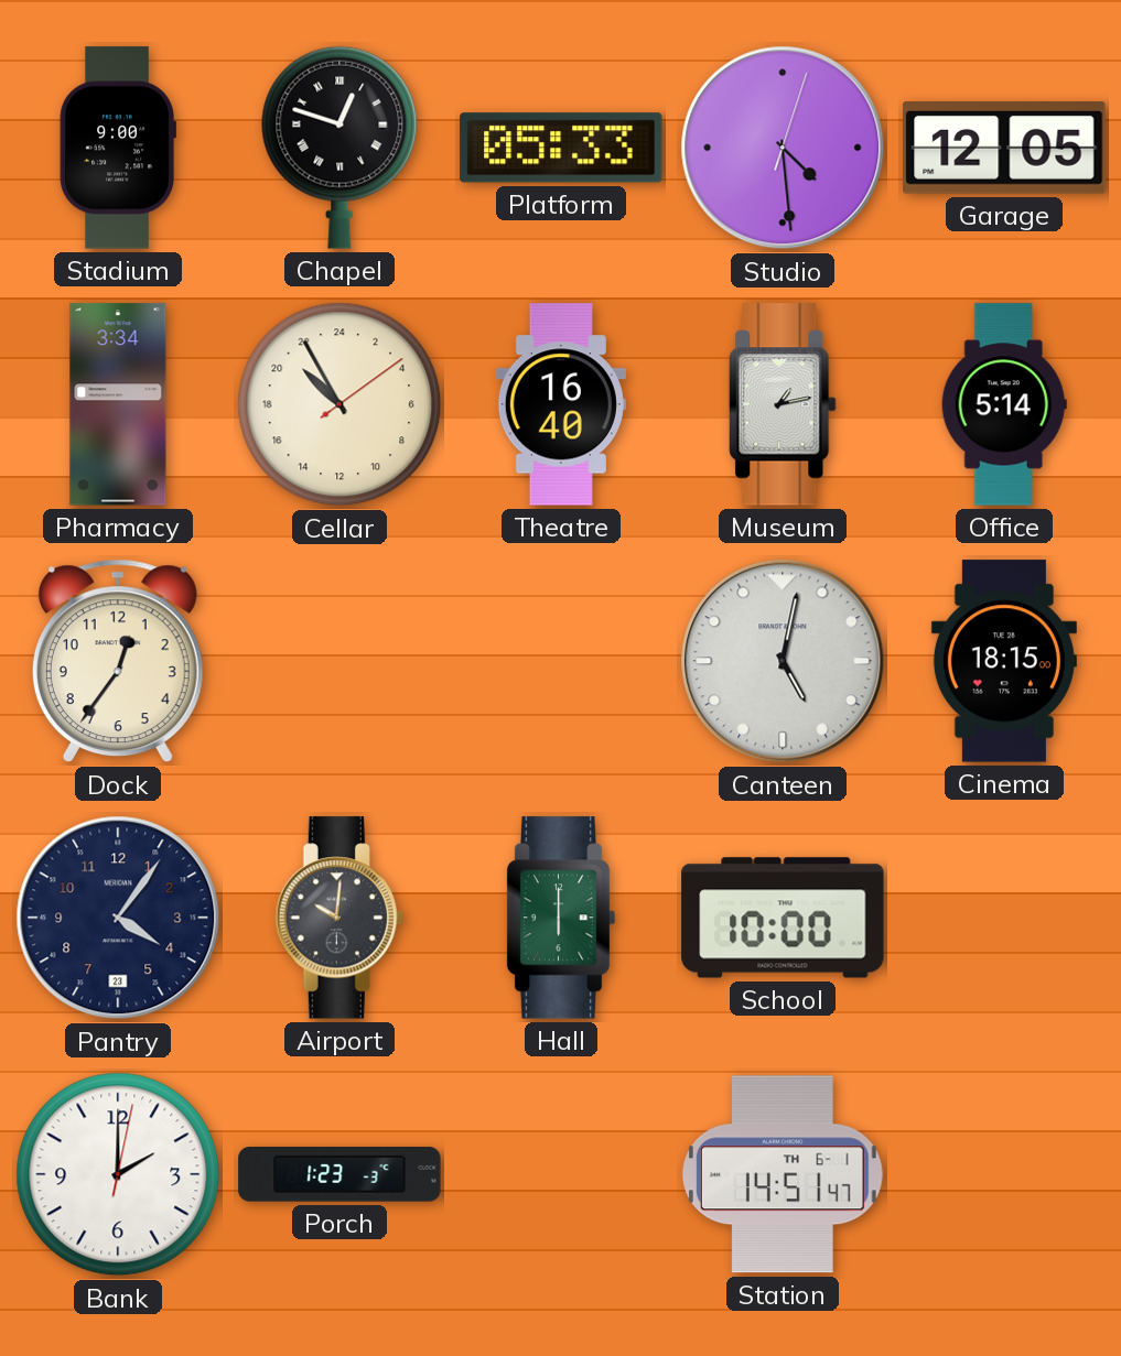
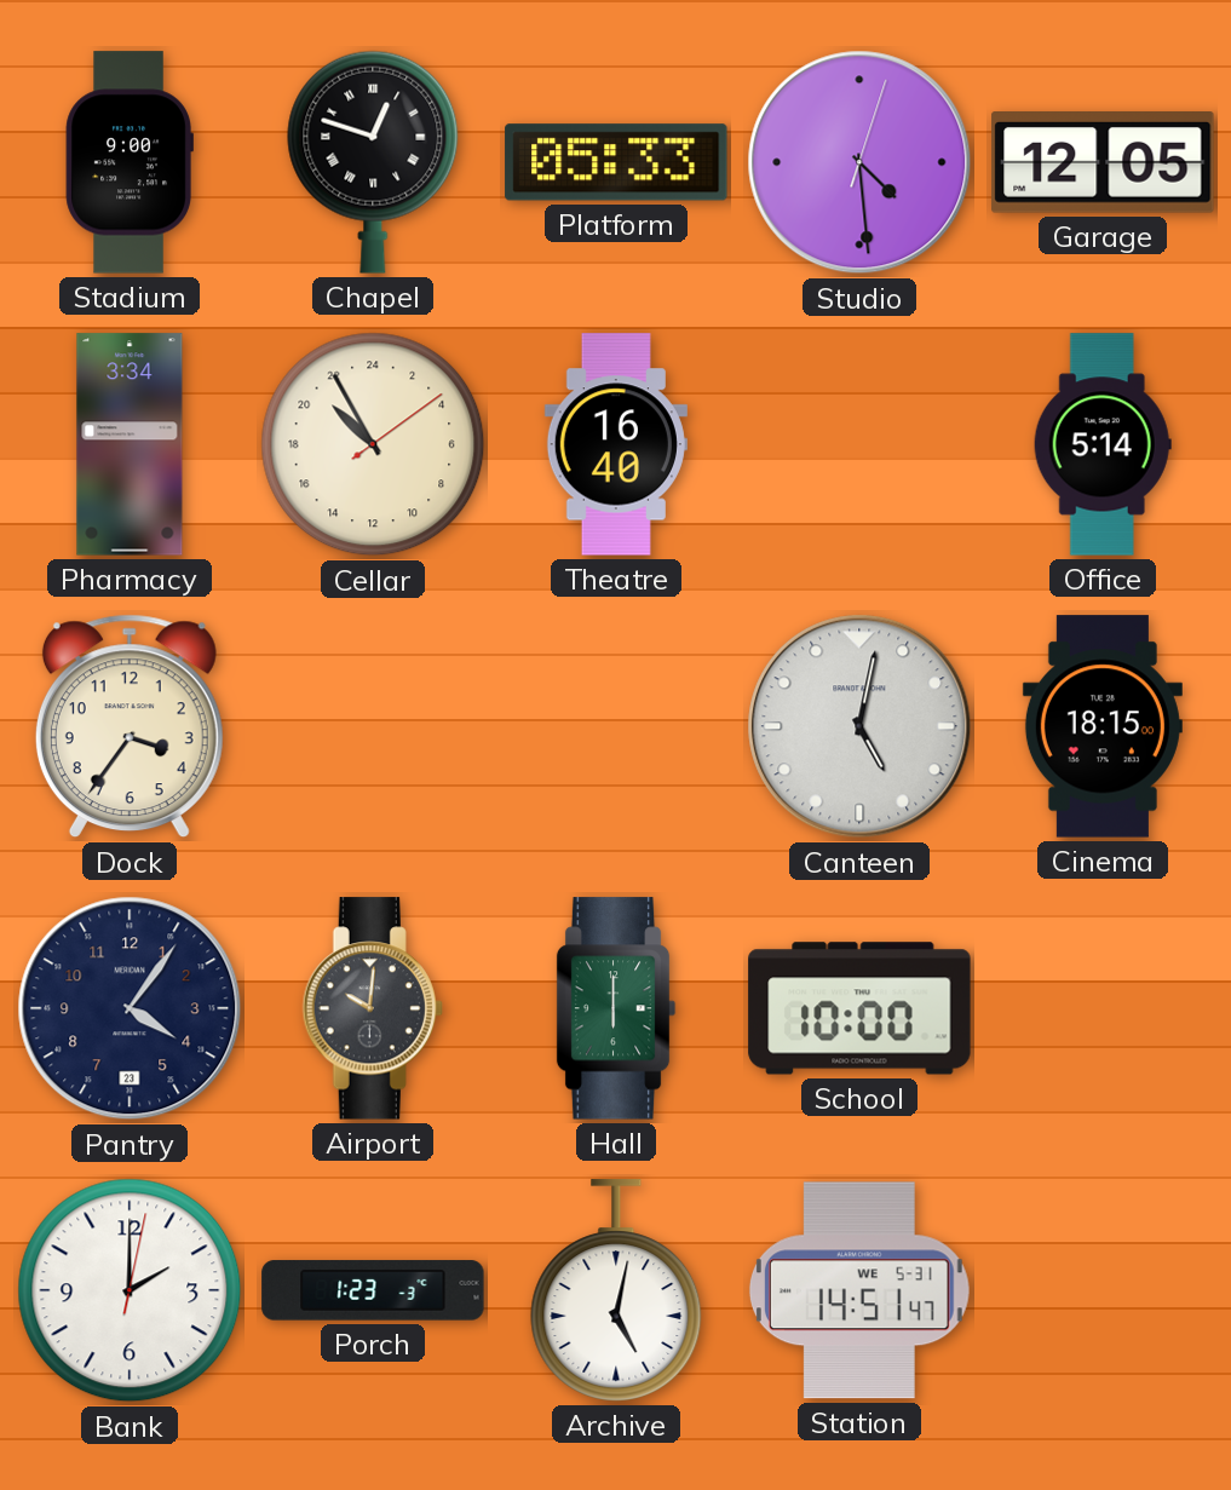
Museum: 1:13 -> none (783, 404)
Dock: 12:36 -> 3:36 (130, 726)
Archive: none -> 5:02 (616, 1290)
Station date: TH 6-1 -> WE 5-31 (859, 1290)
